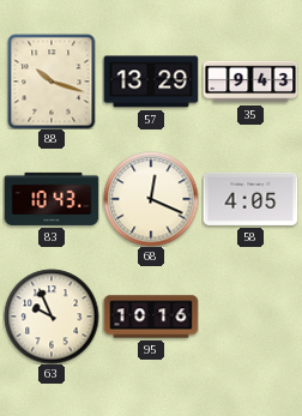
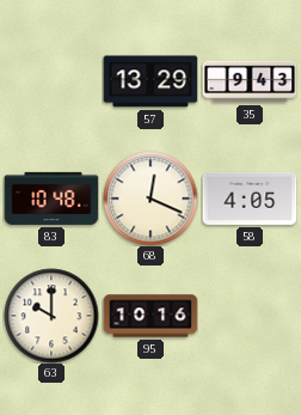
88: 10:18 -> none (52, 82)
83: 10:43 -> 10:48 (51, 199)
63: 9:56 -> 10:00 (51, 316)
